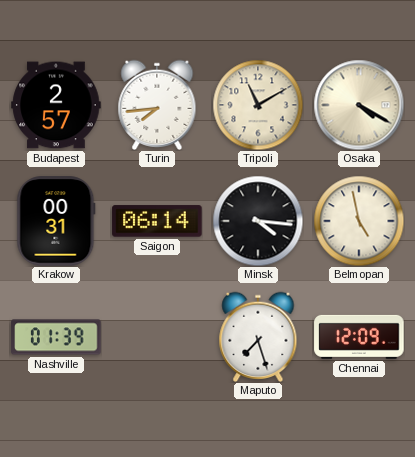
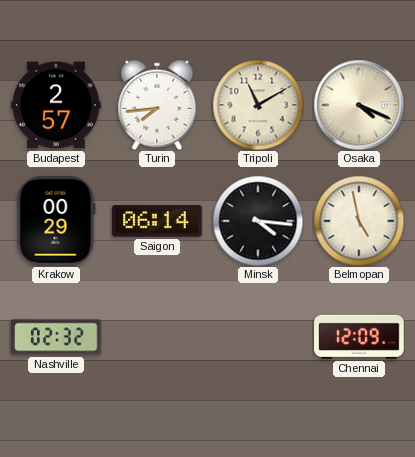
Osaka: 4:20 -> 4:19 (359, 105)
Krakow: 00:31 -> 00:29 (56, 221)
Nashville: 01:39 -> 02:32 (56, 337)
Maputo: 7:27 -> none (258, 336)
